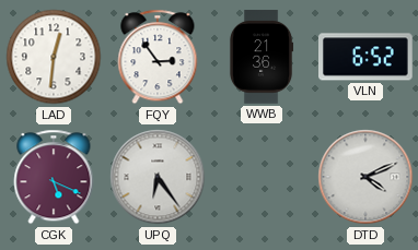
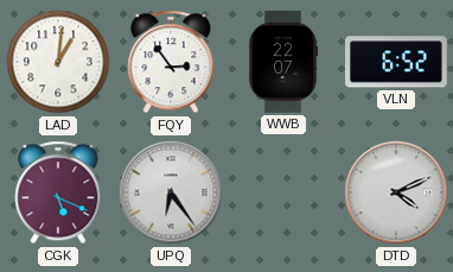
LAD: 12:31 -> 1:01 (58, 62)
WWB: 21:36 -> 22:07 (283, 62)
